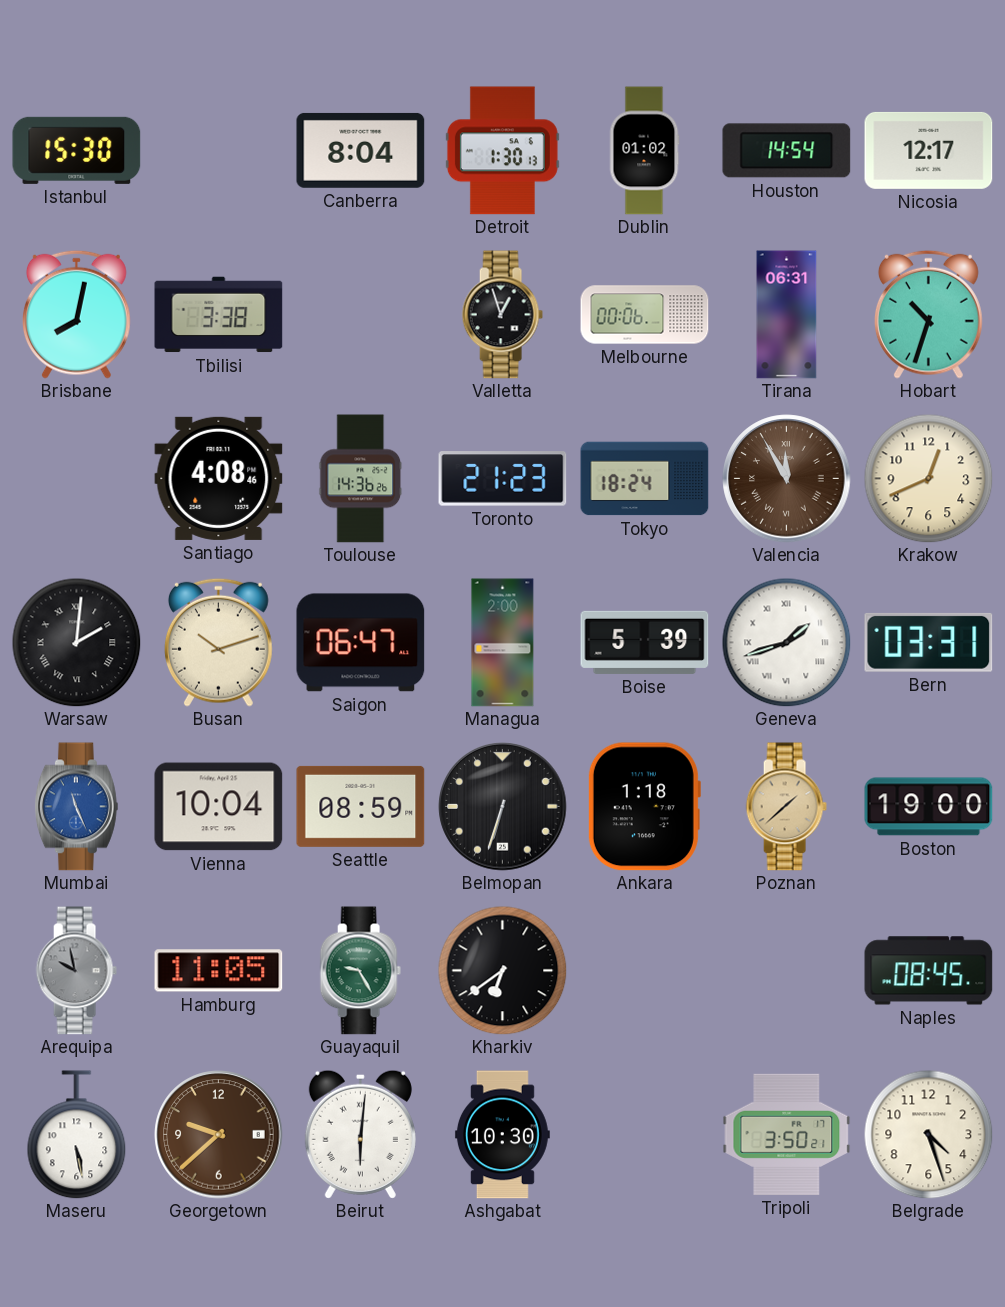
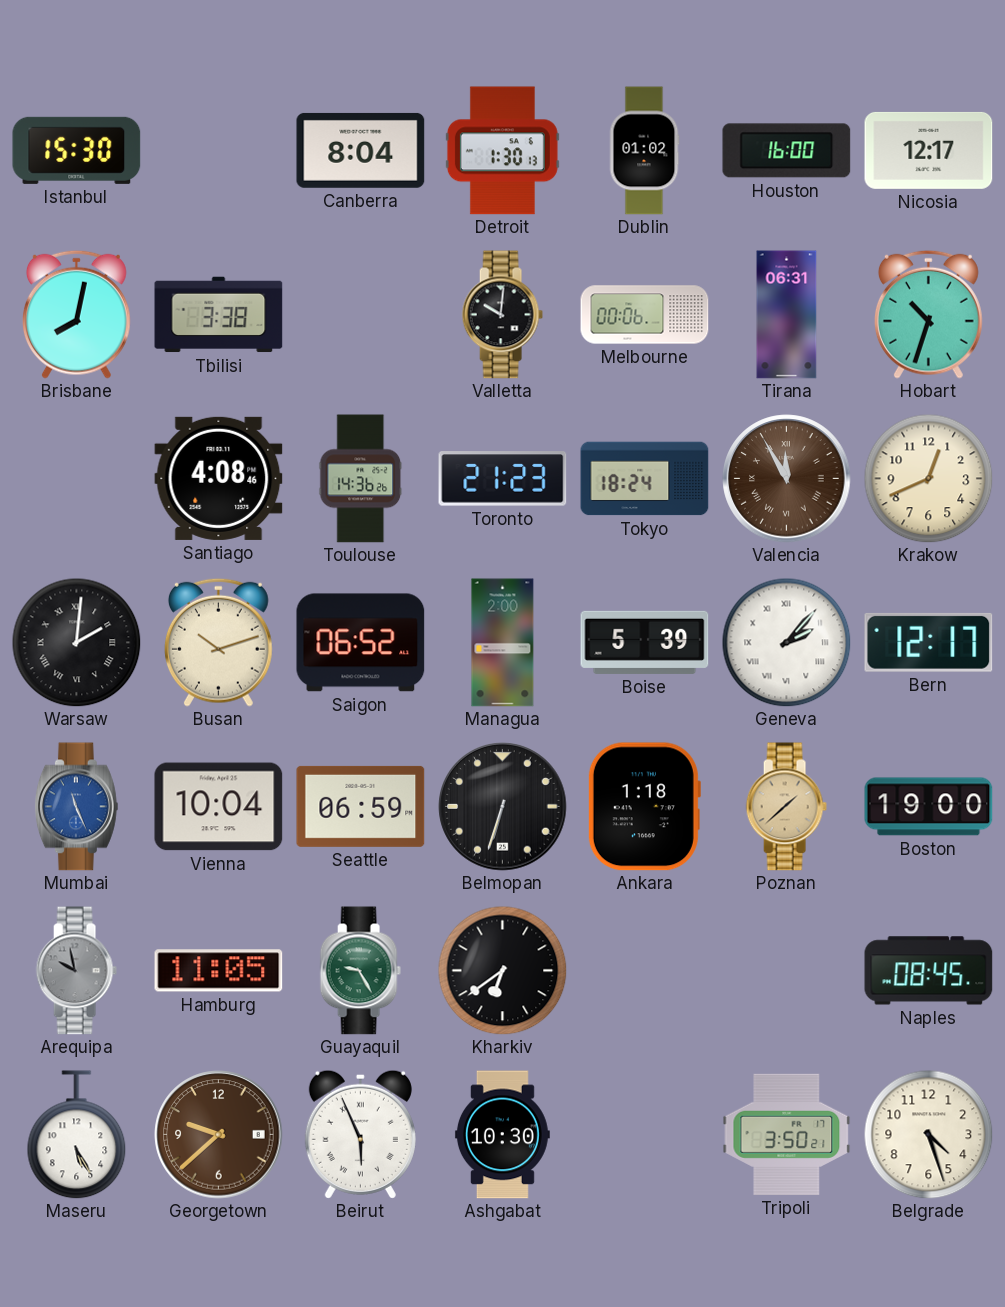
Houston: 14:54 -> 16:00 (787, 151)
Valletta: 12:57 -> 10:01 (502, 315)
Saigon: 06:47 -> 06:52 (361, 643)
Geneva: 1:42 -> 2:07 (786, 642)
Bern: 03:31 -> 12:17 (929, 642)
Seattle: 08:59 -> 06:59 (361, 806)
Maseru: 5:28 -> 5:25 (77, 1135)
Beirut: 6:01 -> 5:56 (360, 1134)
